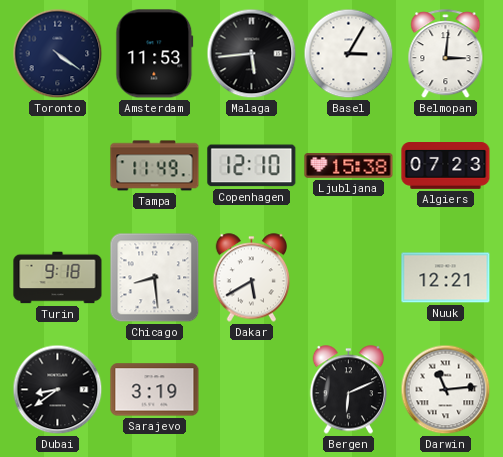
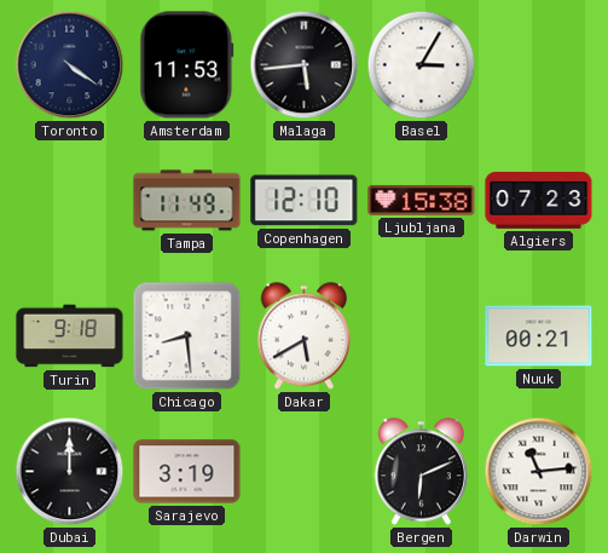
Belmopan: 3:01 -> none (446, 54)
Nuuk: 12:21 -> 00:21 (539, 336)
Dubai: 8:39 -> 12:00 (70, 472)
